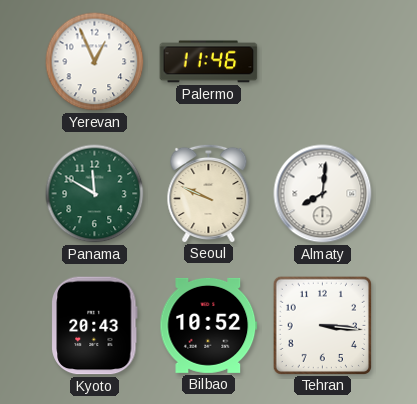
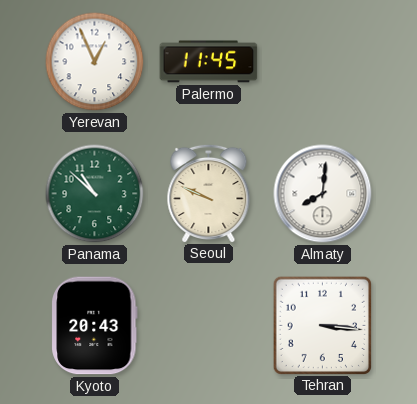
Palermo: 11:46 -> 11:45 (209, 62)
Panama: 11:50 -> 10:52 (95, 194)
Bilbao: 10:52 -> none (209, 325)
